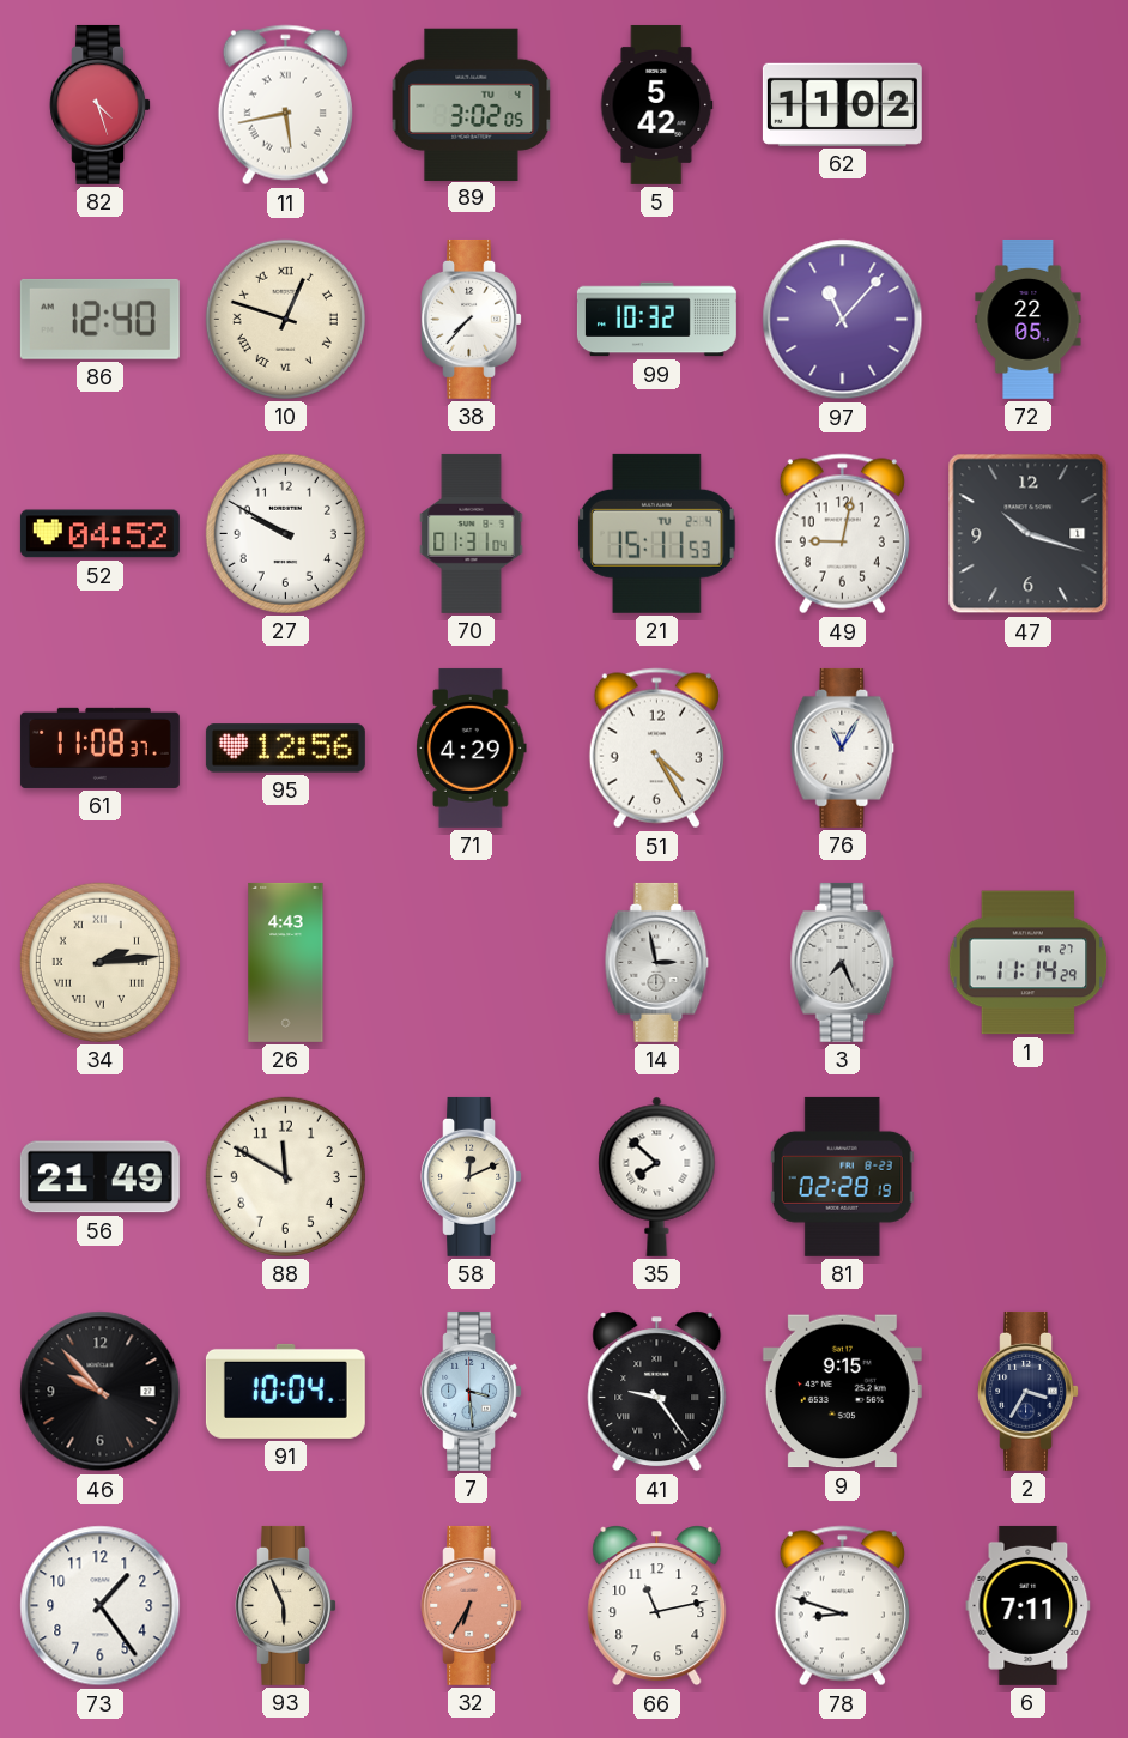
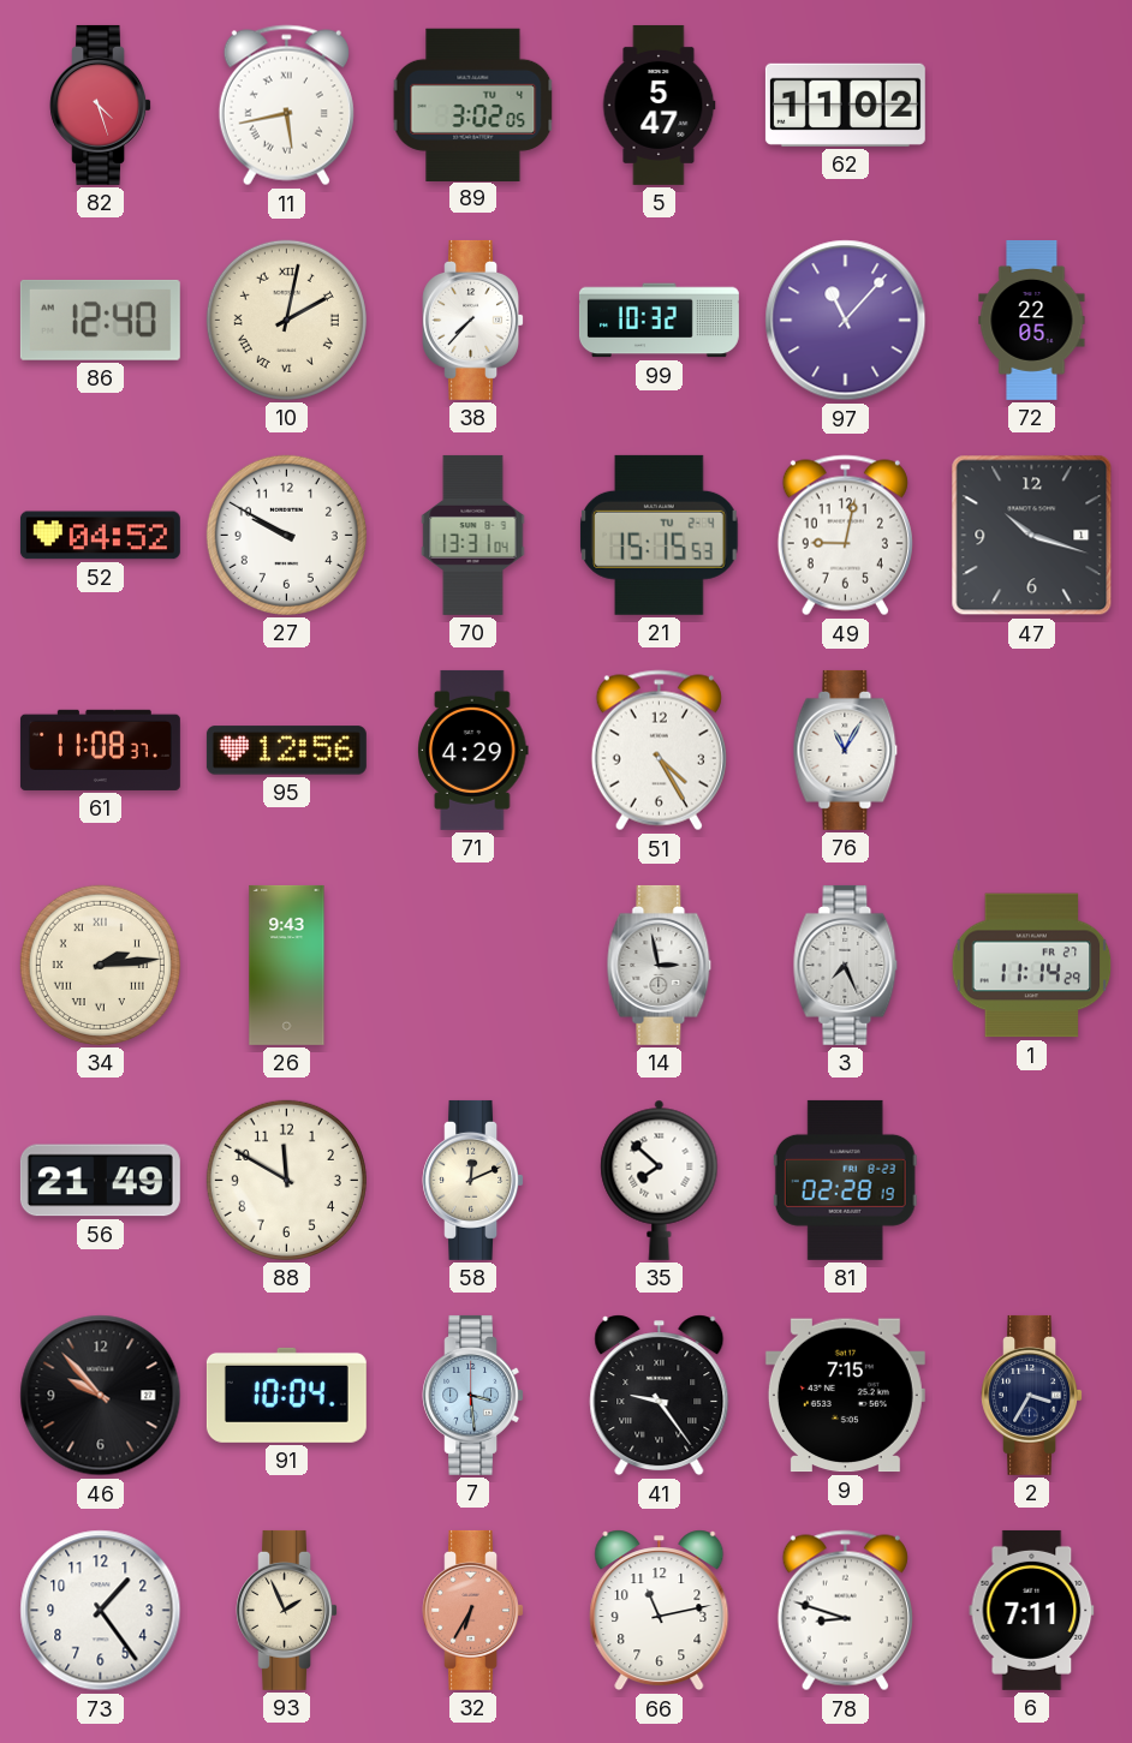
5: 5:42 -> 5:47 (659, 105)
10: 12:48 -> 2:02 (286, 320)
70: 01:31 -> 13:31 (473, 535)
21: 15:11 -> 15:15 (660, 535)
26: 4:43 -> 9:43 (287, 965)
9: 9:15 -> 7:15 (845, 1396)
93: 5:56 -> 1:56 (287, 1610)
